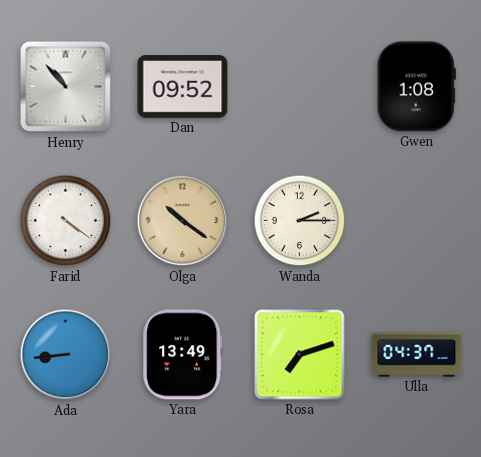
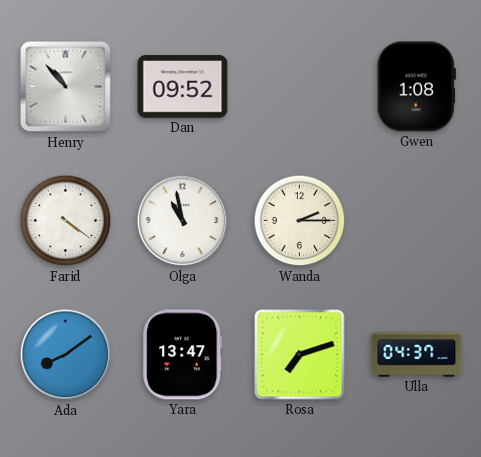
Olga: 10:21 -> 10:58 (183, 221)
Olga dial: champagne -> white (183, 221)
Ada: 8:44 -> 8:09 (66, 355)
Yara: 13:49 -> 13:47 (183, 355)
